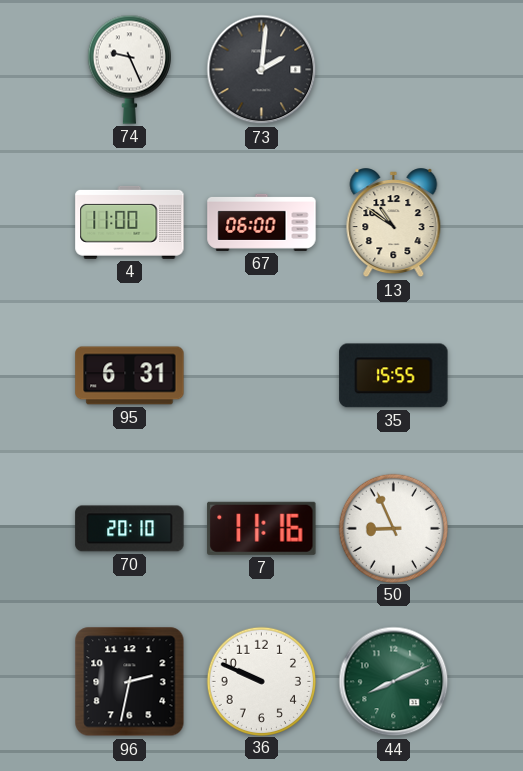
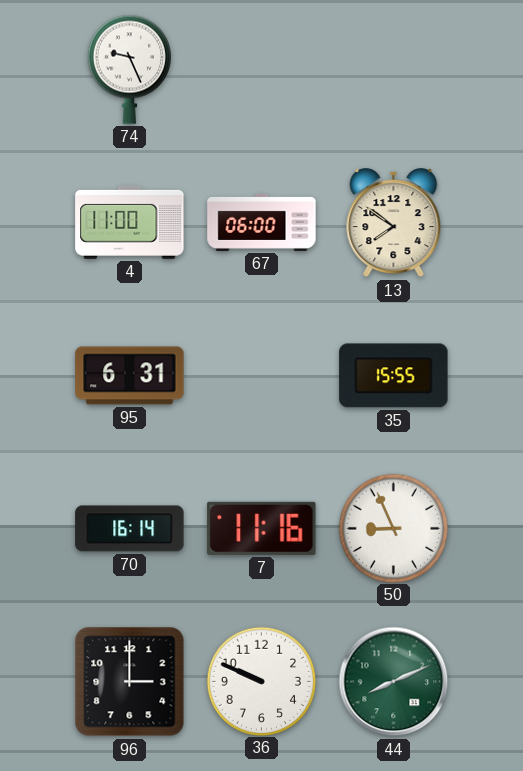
73: 2:01 -> none (262, 70)
13: 10:51 -> 7:51 (394, 223)
70: 20:10 -> 16:14 (130, 529)
96: 2:32 -> 3:00 (130, 682)
